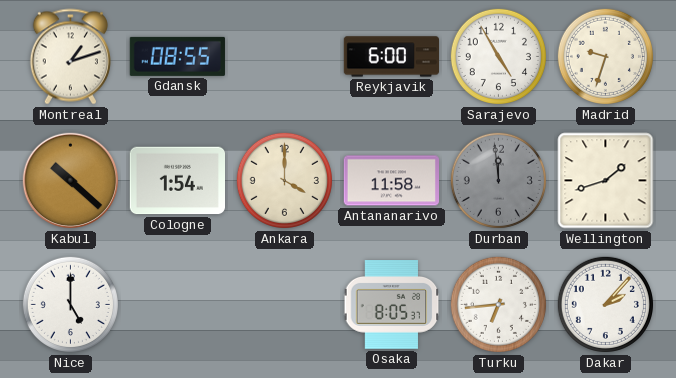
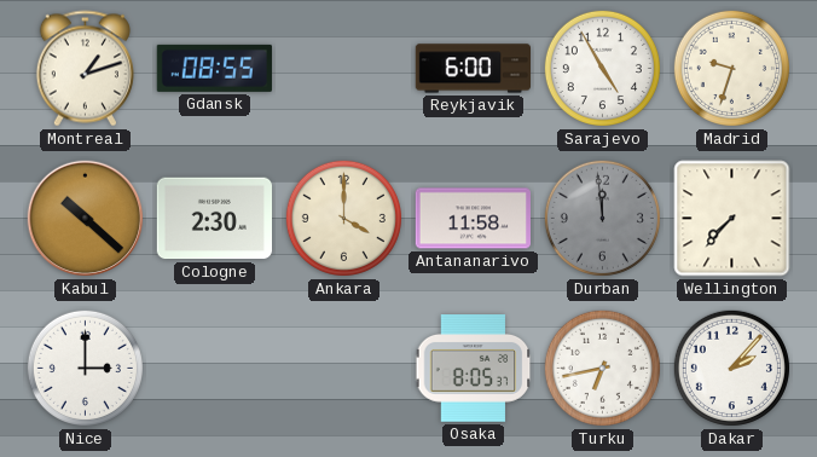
Cologne: 1:54 -> 2:30 (214, 219)
Wellington: 1:42 -> 7:37 (732, 219)
Nice: 5:00 -> 3:00 (85, 368)
Turku: 6:44 -> 6:43 (602, 368)
